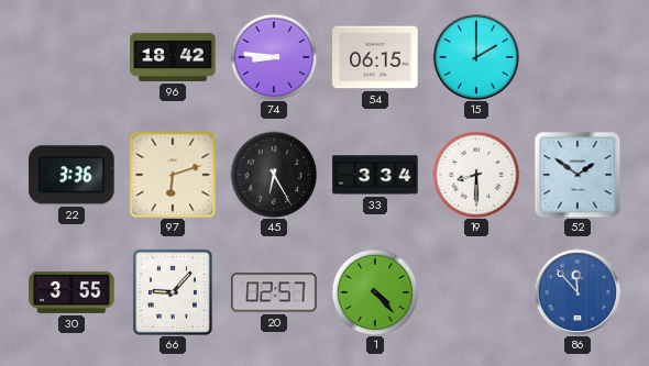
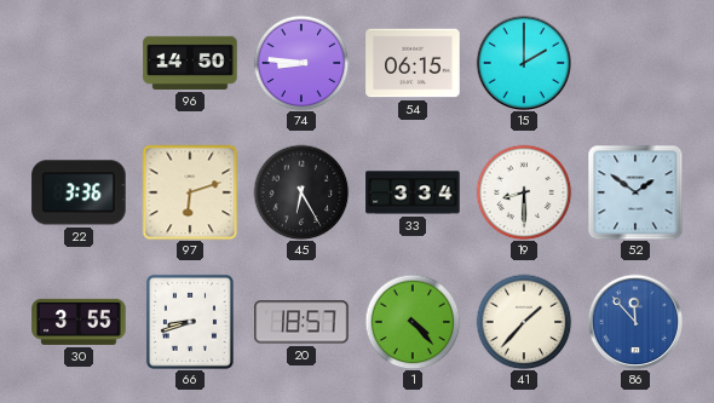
96: 18:42 -> 14:50 (190, 63)
66: 9:07 -> 8:42 (190, 322)
20: 02:57 -> 18:57 (301, 322)
41: none -> 1:37 (524, 322)
